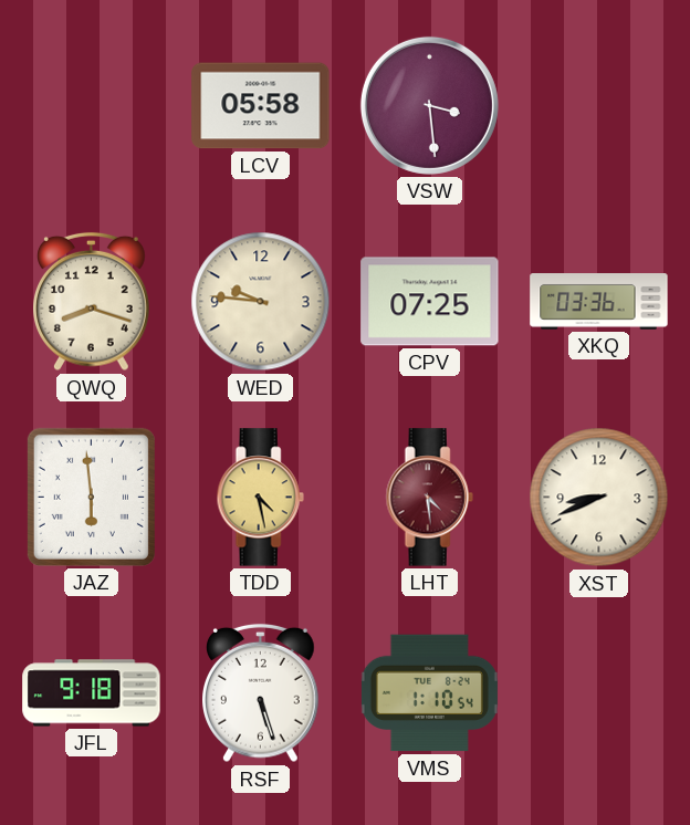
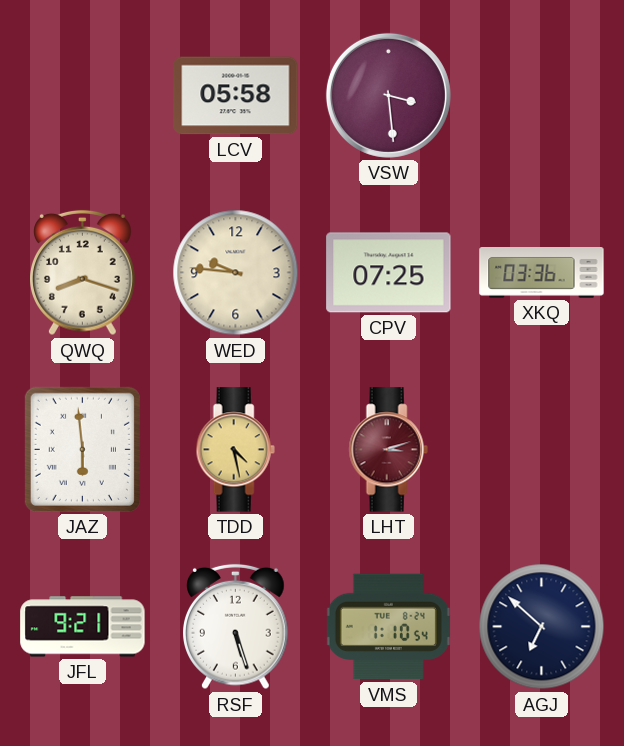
LHT: 4:29 -> 3:12 (388, 450)
XST: 8:41 -> none (599, 498)
JFL: 9:18 -> 9:21 (83, 627)
AGJ: none -> 6:52 (542, 627)
